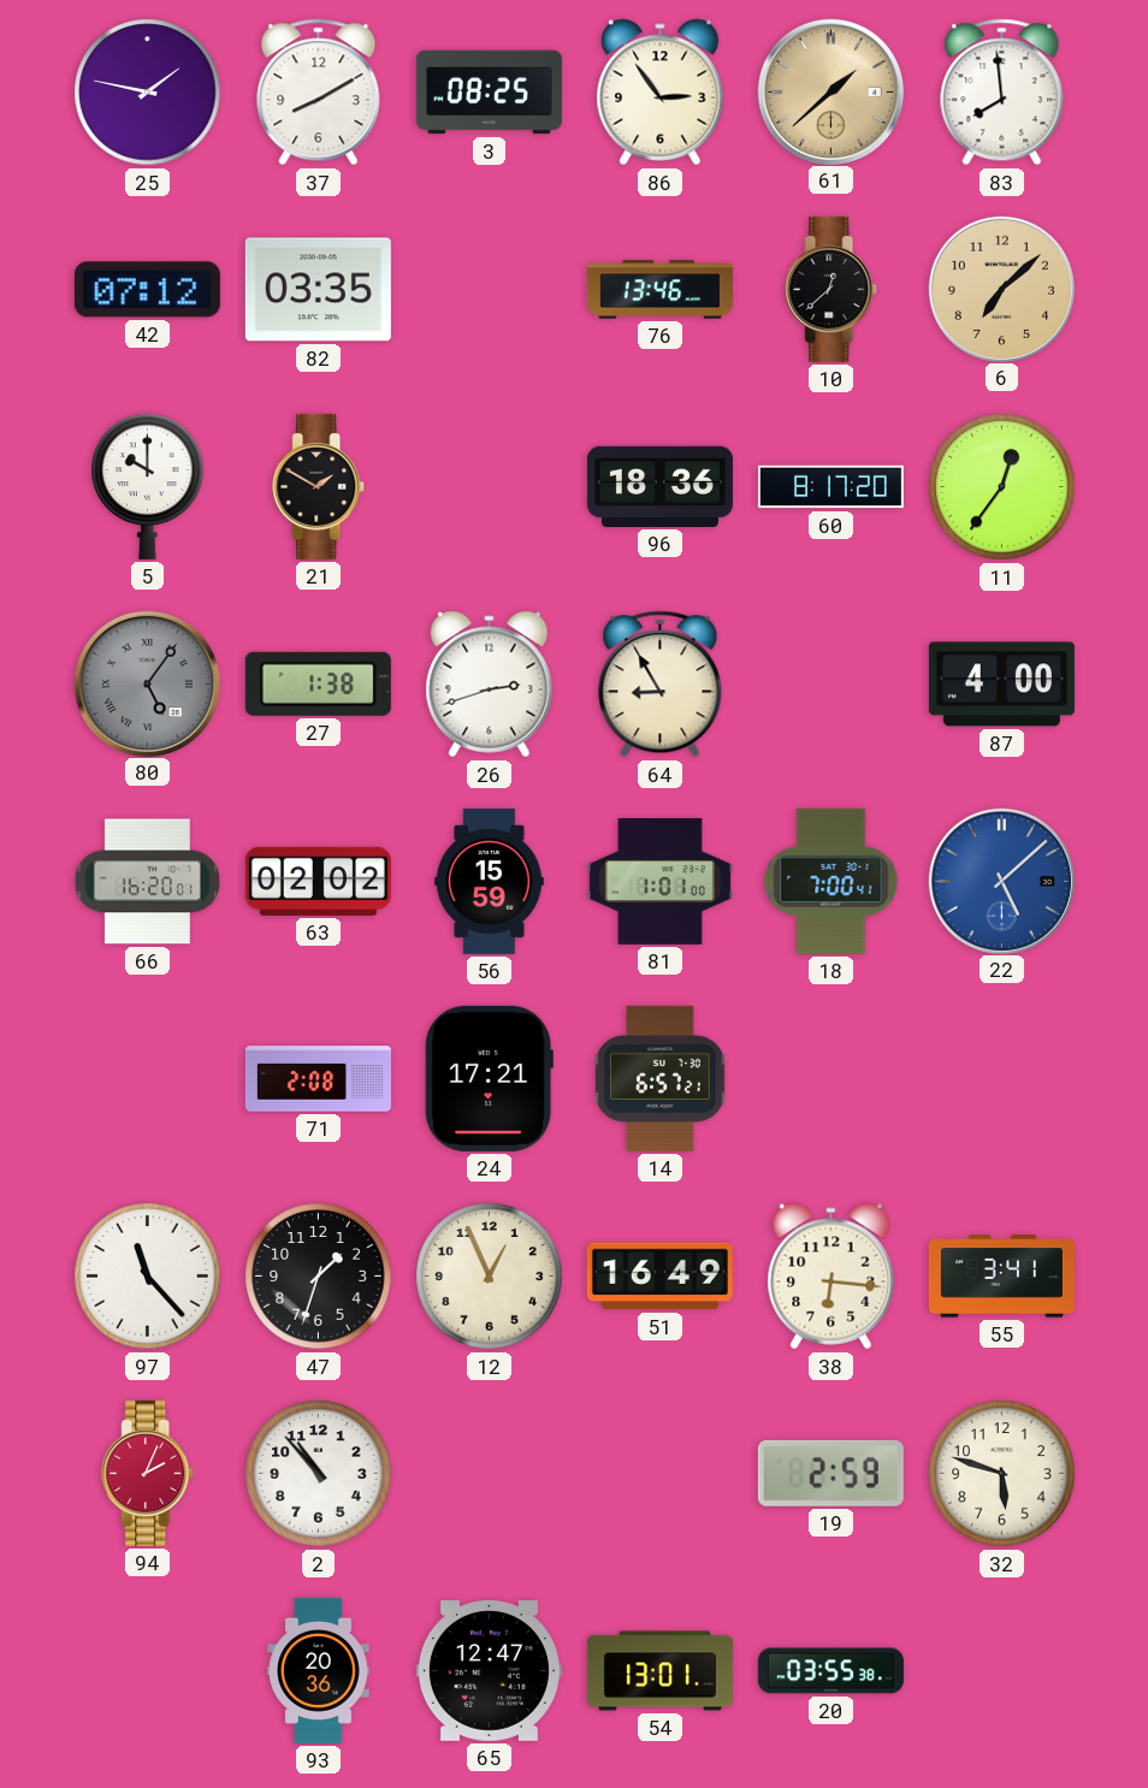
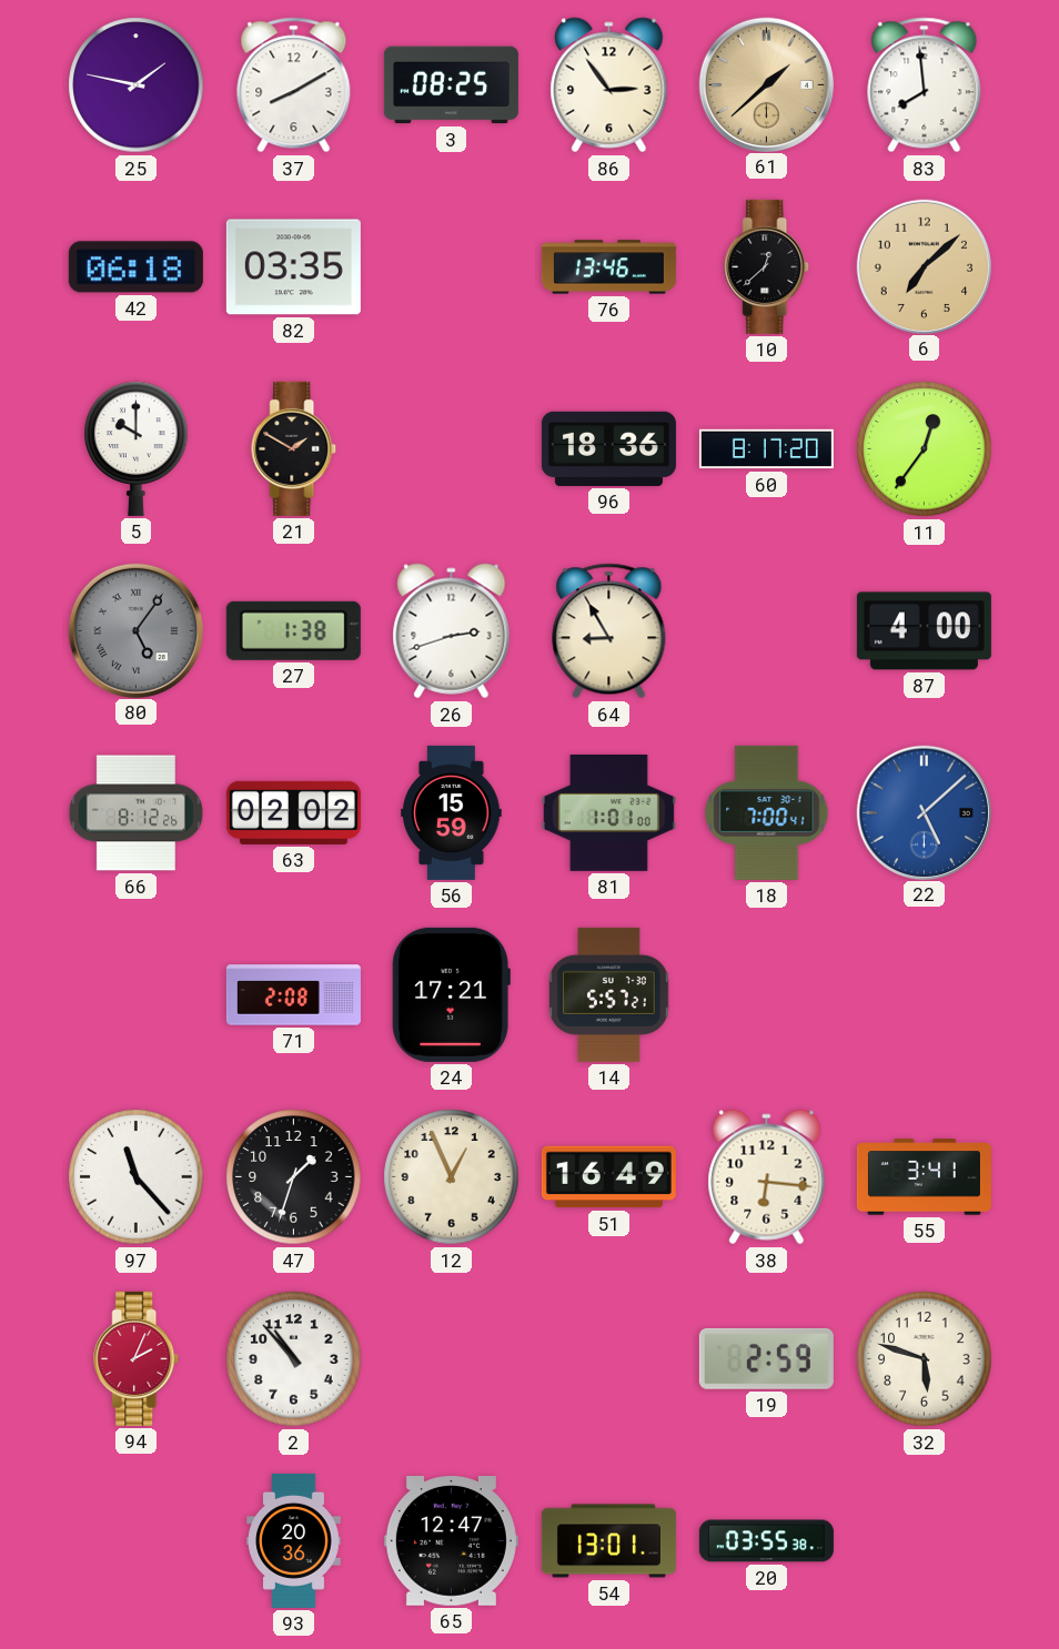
42: 07:12 -> 06:18 (135, 267)
66: 16:20 -> 8:12 (135, 813)
14: 6:57 -> 5:57 (609, 994)
